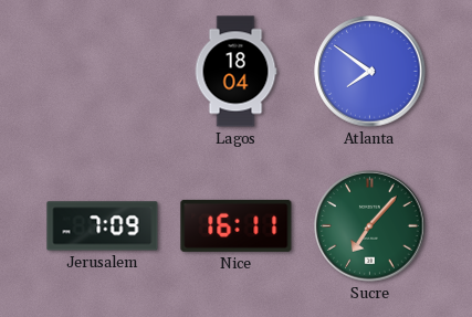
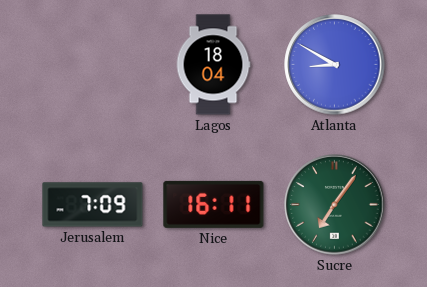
Atlanta: 7:51 -> 8:50 (335, 65)
Sucre: 7:07 -> 7:06 (335, 205)
